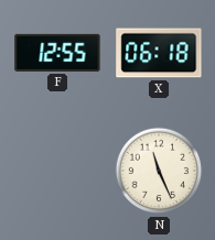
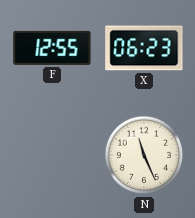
X: 06:18 -> 06:23 (144, 48)
